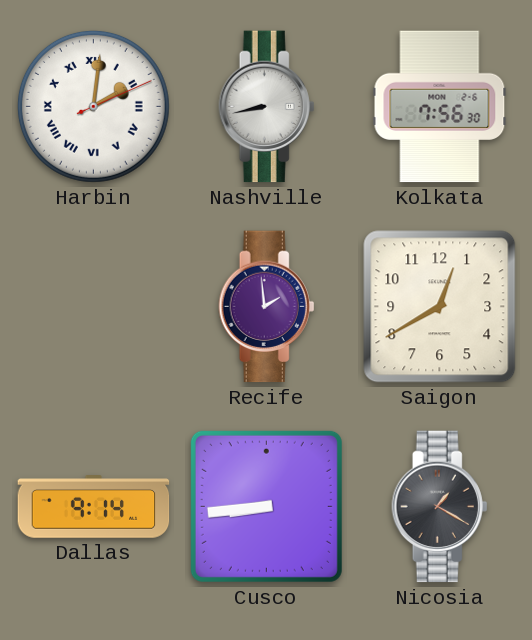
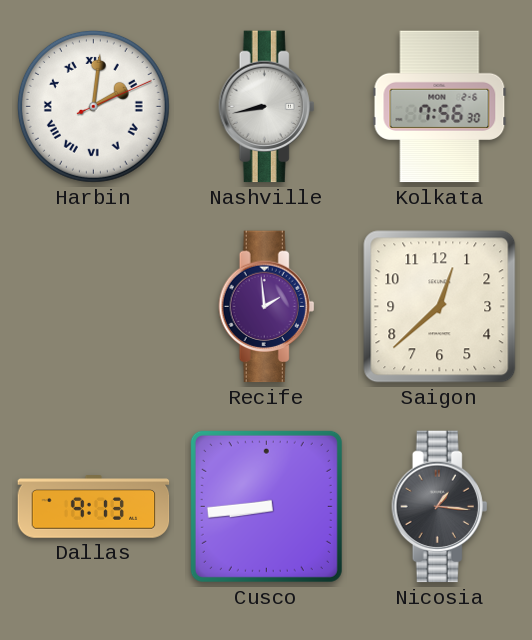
Saigon: 12:40 -> 12:38 (440, 307)
Dallas: 9:14 -> 9:13 (94, 507)
Nicosia: 1:20 -> 1:16 (440, 507)
